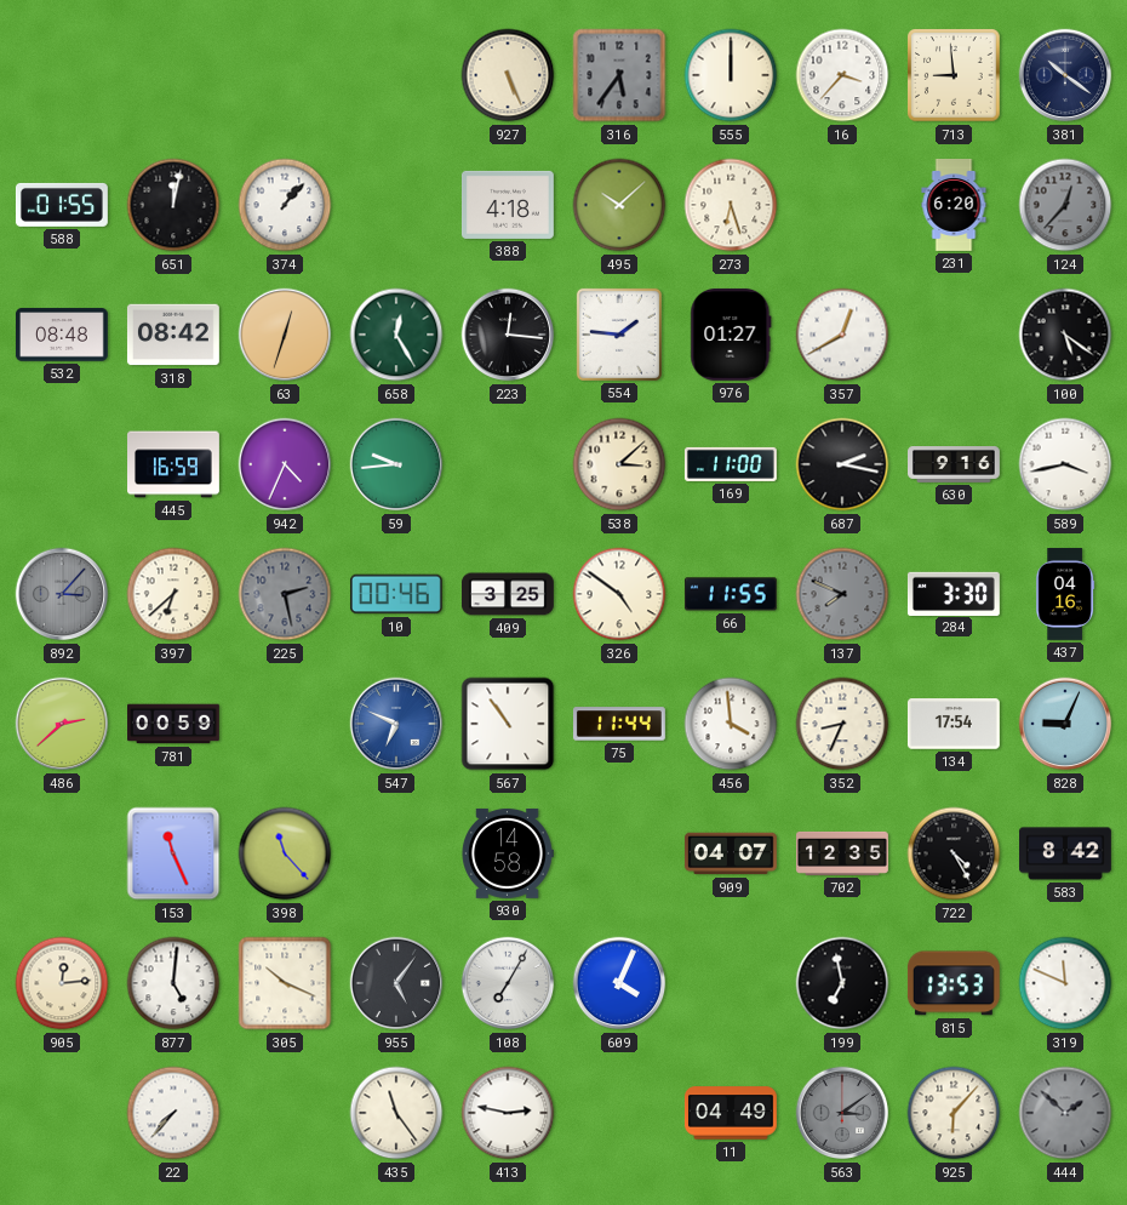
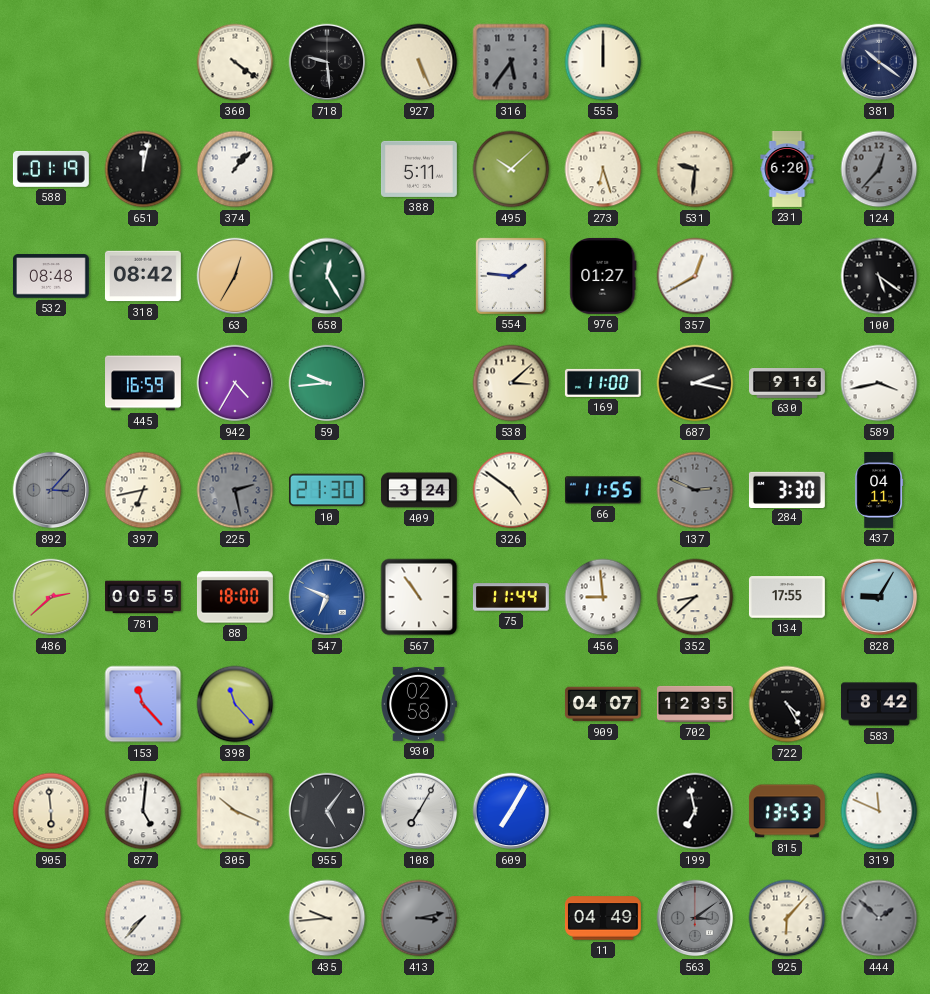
360: none -> 4:21 (235, 62)
718: none -> 9:29 (327, 62)
16: 3:37 -> none (842, 75)
713: 8:59 -> none (954, 75)
588: 01:55 -> 01:19 (51, 169)
388: 4:18 -> 5:11 (419, 169)
531: none -> 9:31 (695, 169)
63: 12:33 -> 12:35 (235, 276)
223: 12:16 -> none (508, 335)
942: 4:34 -> 4:35 (235, 383)
397: 6:38 -> 6:43 (143, 490)
10: 00:46 -> 21:30 (327, 490)
409: 3:25 -> 3:24 (420, 490)
137: 7:49 -> 2:49 (695, 490)
437: 04:16 -> 04:11 (879, 491)
781: 00:59 -> 00:55 (144, 597)
88: none -> 18:00 (235, 597)
456: 3:59 -> 8:59 (603, 597)
352: 8:34 -> 8:38 (695, 597)
134: 17:54 -> 17:55 (787, 597)
828: 9:04 -> 9:05 (879, 597)
153: 11:26 -> 11:23 (143, 704)
930: 14:58 -> 02:58 (419, 704)
905: 12:14 -> 5:59 (51, 811)
609: 4:04 -> 7:05 (511, 811)
435: 11:24 -> 9:44 (327, 918)
413: 2:47 -> 3:13 (419, 918)
413 dial: white -> grey (419, 918)
